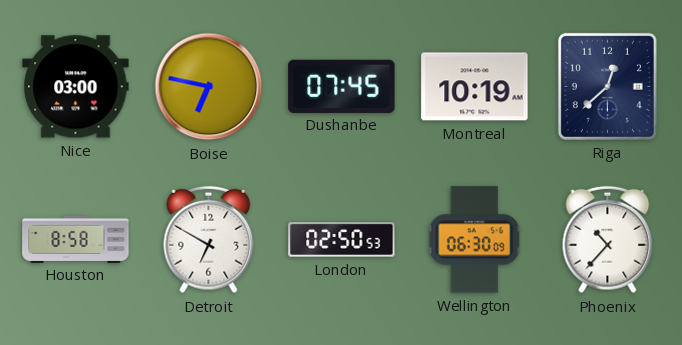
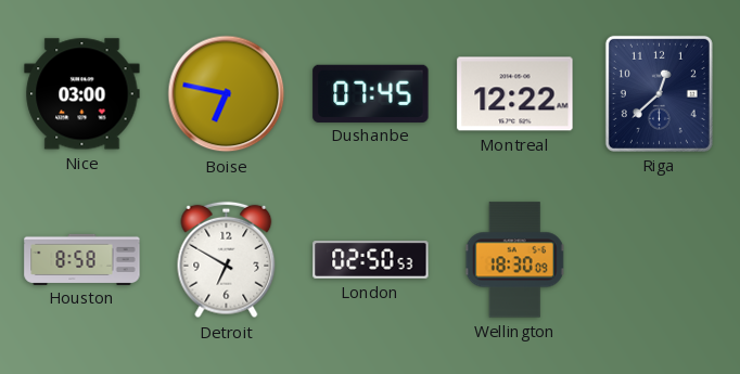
Montreal: 10:19 -> 12:22 (515, 94)
Wellington: 06:30 -> 18:30 (515, 260)
Phoenix: 10:37 -> none (608, 240)
